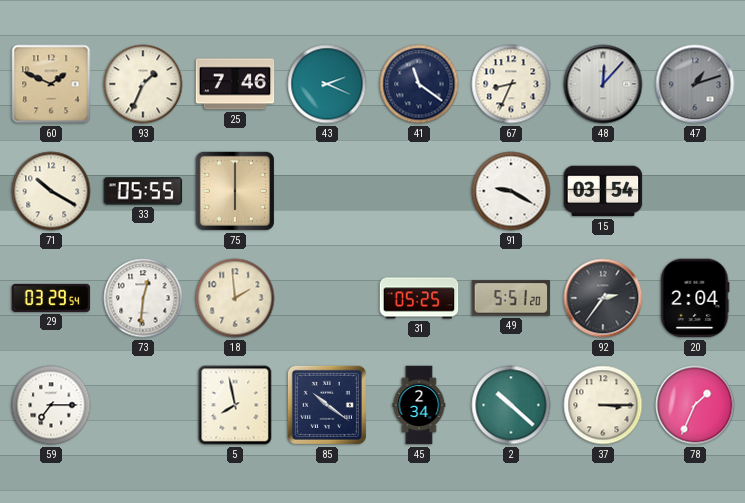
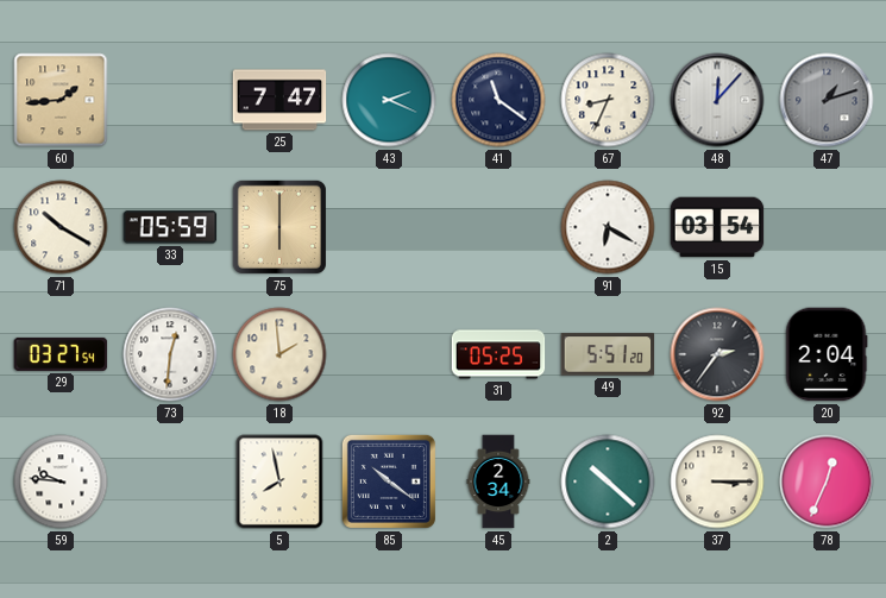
60: 1:49 -> 1:44 (61, 100)
93: 1:34 -> none (143, 84)
25: 7:46 -> 7:47 (279, 100)
33: 05:55 -> 05:59 (170, 227)
91: 9:20 -> 6:20 (608, 227)
29: 03:29 -> 03:27 (61, 354)
59: 7:15 -> 9:46 (61, 481)
78: 1:34 -> 12:34 (827, 481)
